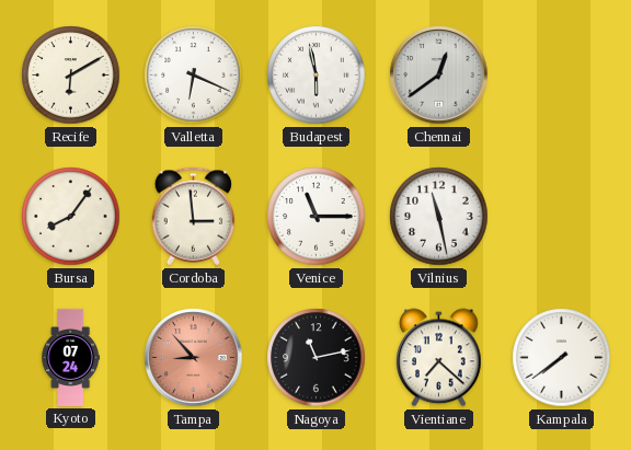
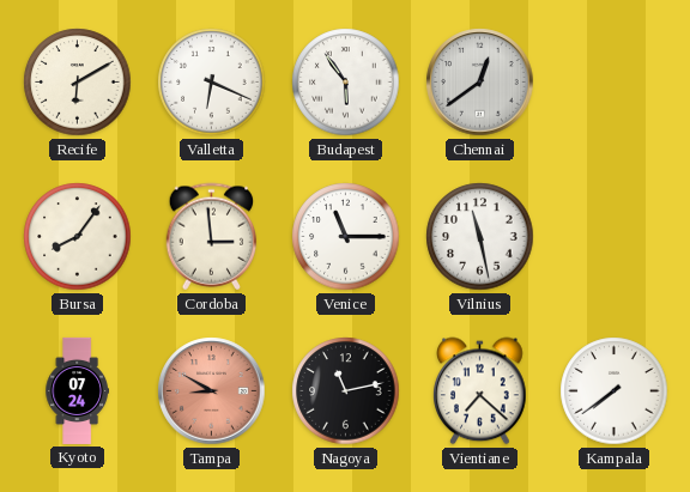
Budapest: 5:58 -> 5:54 (346, 83)
Tampa: 8:53 -> 8:50 (212, 391)
